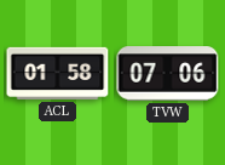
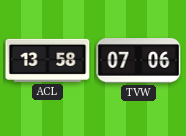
ACL: 01:58 -> 13:58 (48, 60)
